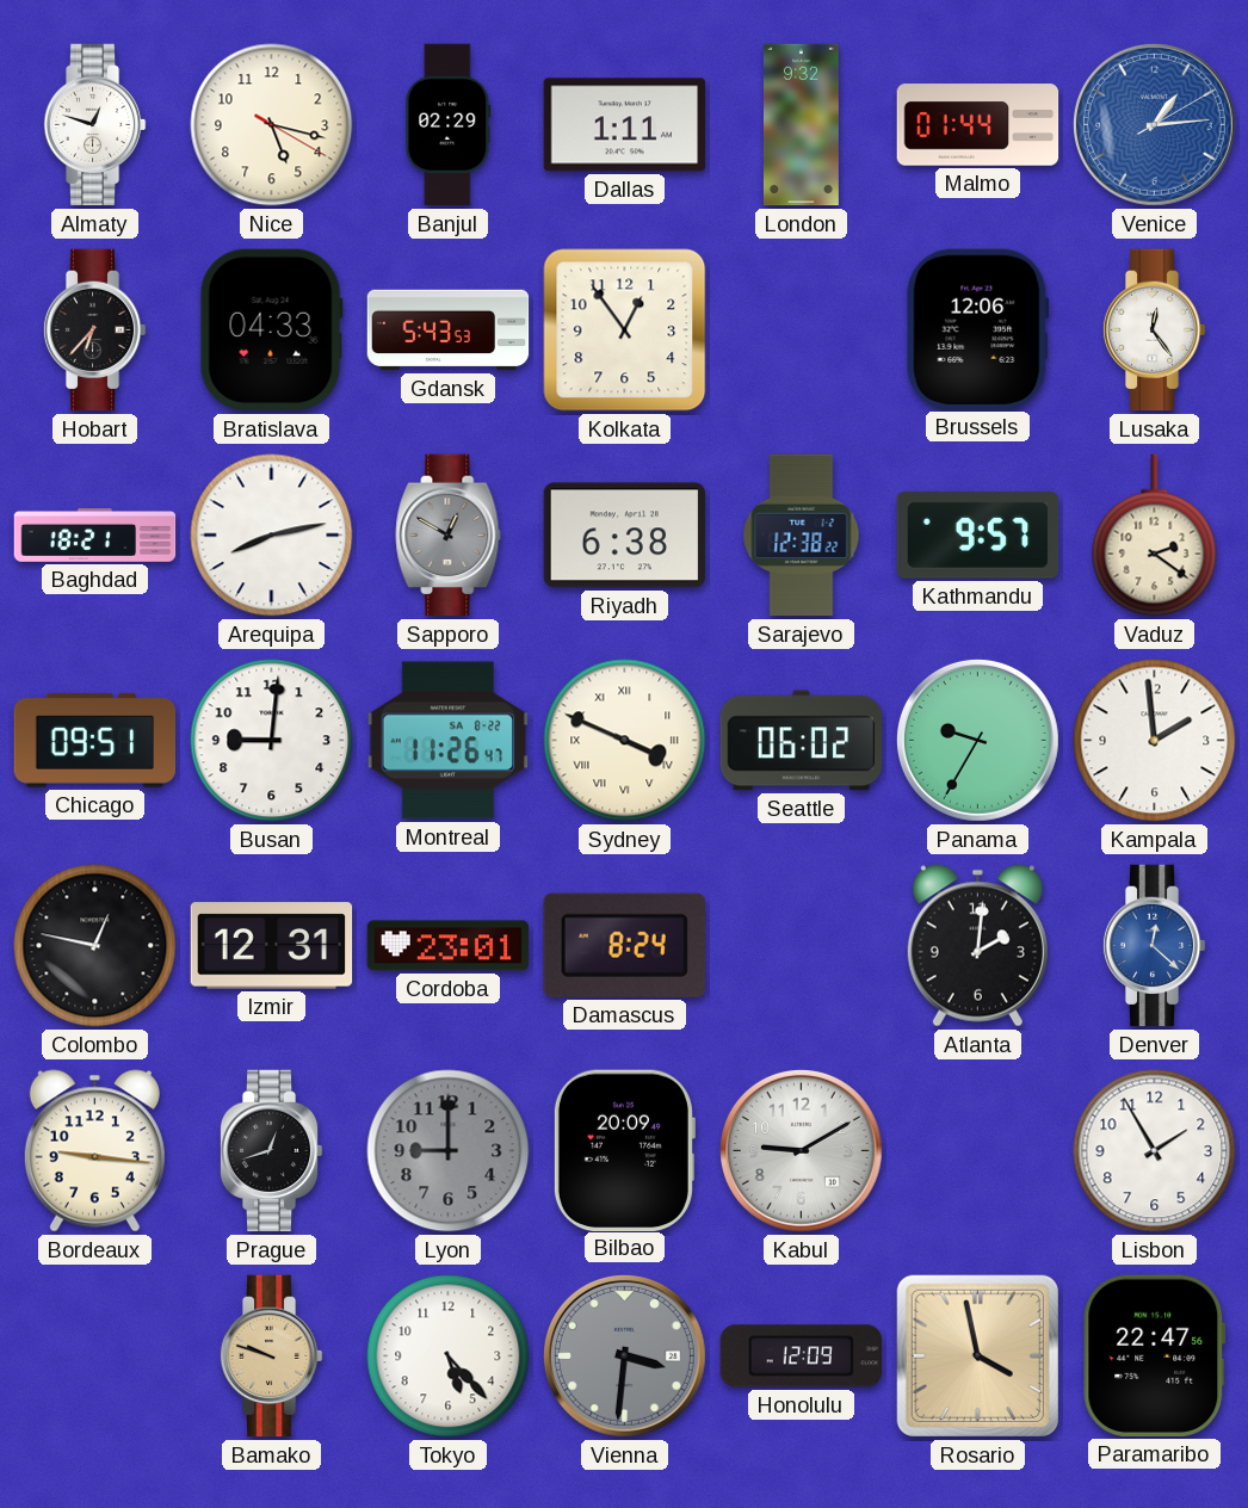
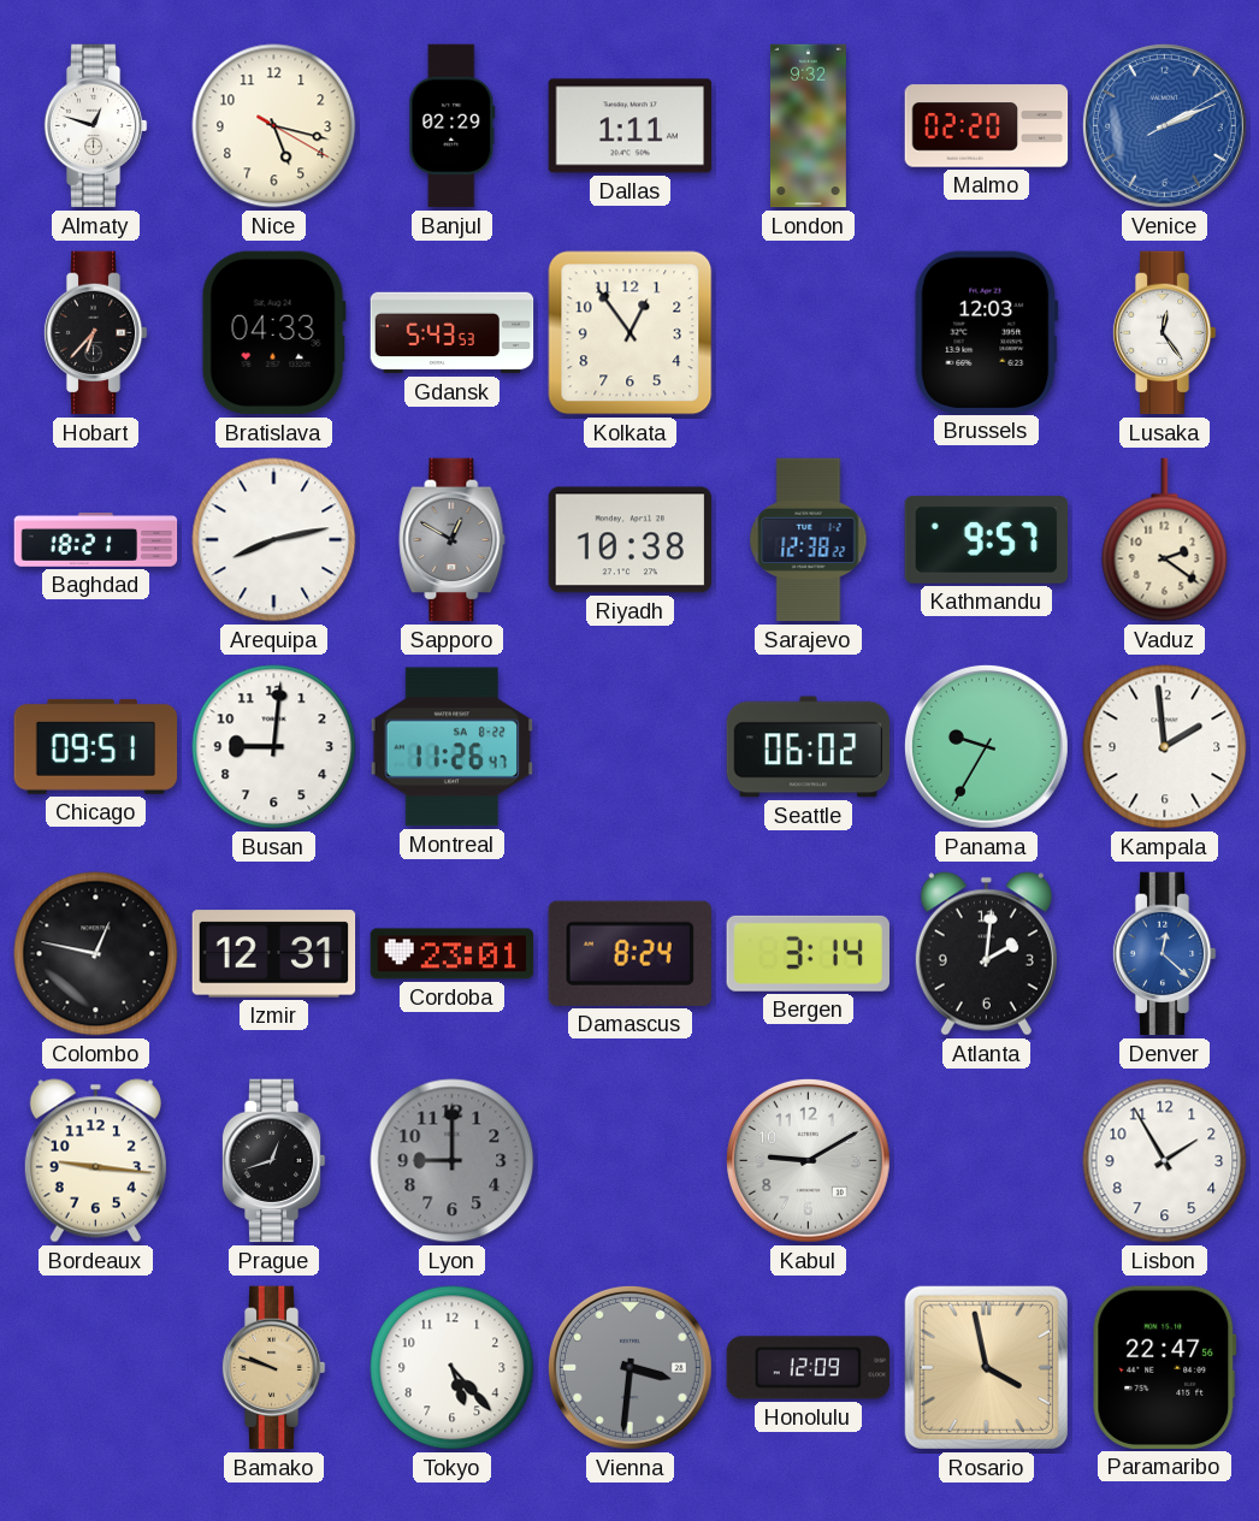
Malmo: 01:44 -> 02:20 (987, 126)
Venice: 1:14 -> 2:11 (1164, 125)
Brussels: 12:06 -> 12:03 (986, 332)
Riyadh: 6:38 -> 10:38 (631, 540)
Sydney: 3:49 -> none (625, 741)
Bergen: none -> 3:14 (808, 953)
Bilbao: 20:09 -> none (624, 1150)
